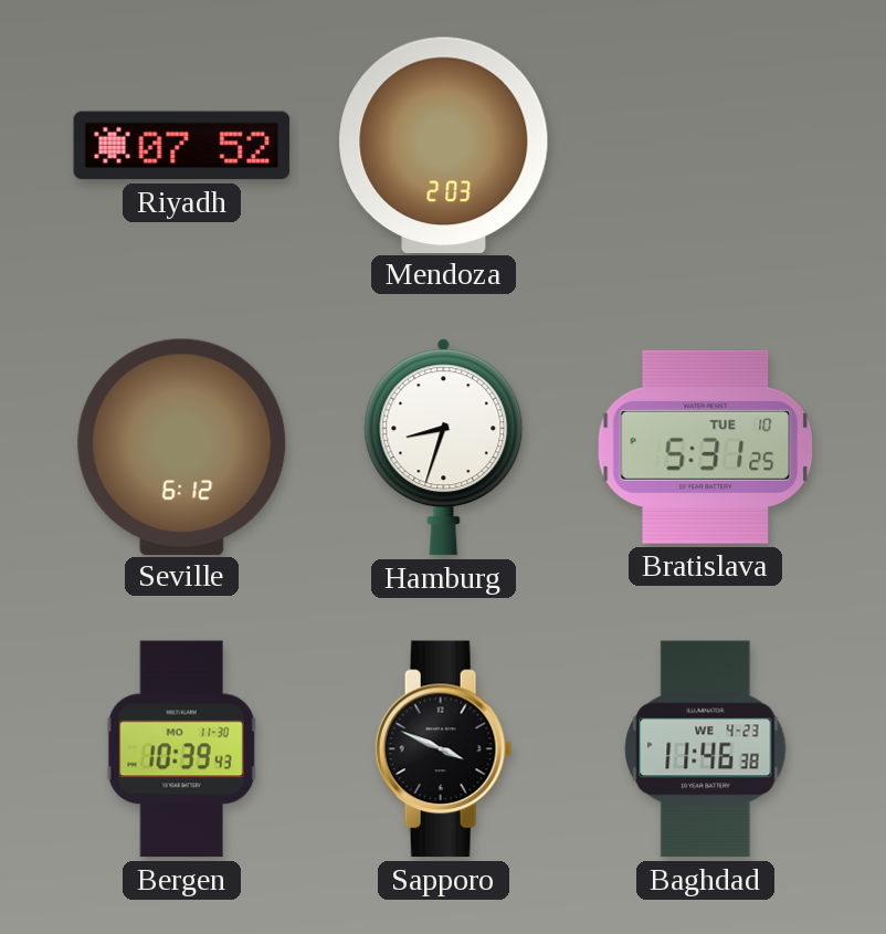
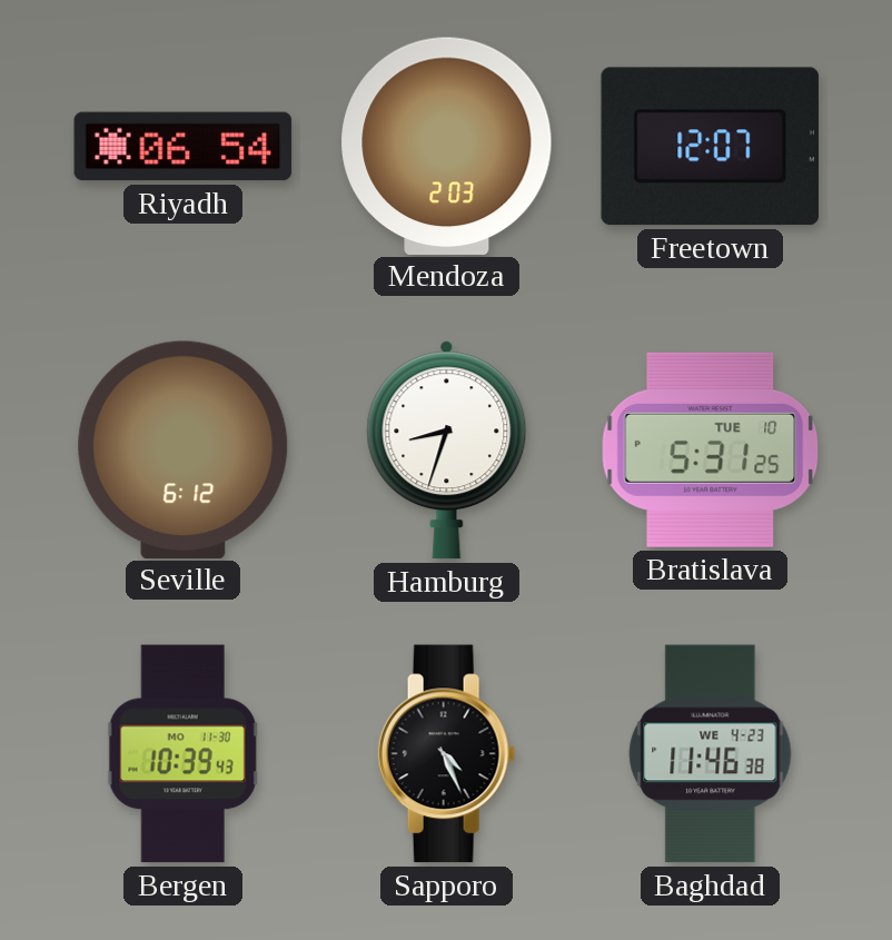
Riyadh: 07:52 -> 06:54 (184, 147)
Freetown: none -> 12:07 (710, 147)
Sapporo: 3:49 -> 4:26 (447, 754)
